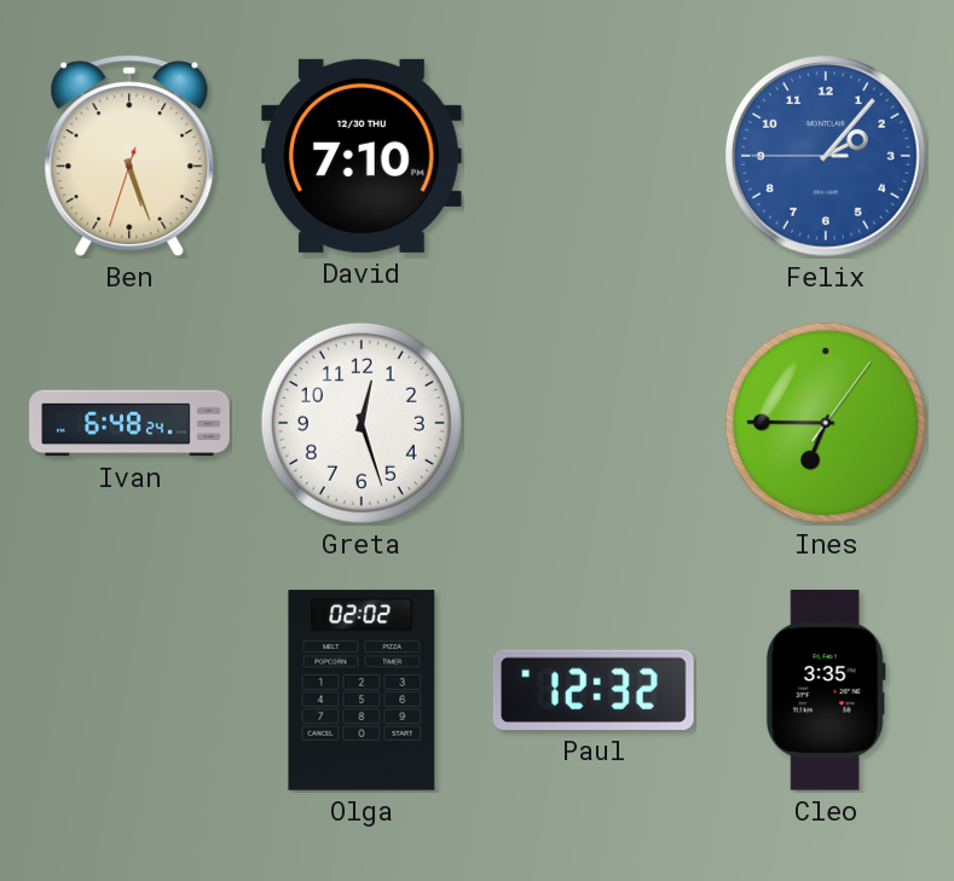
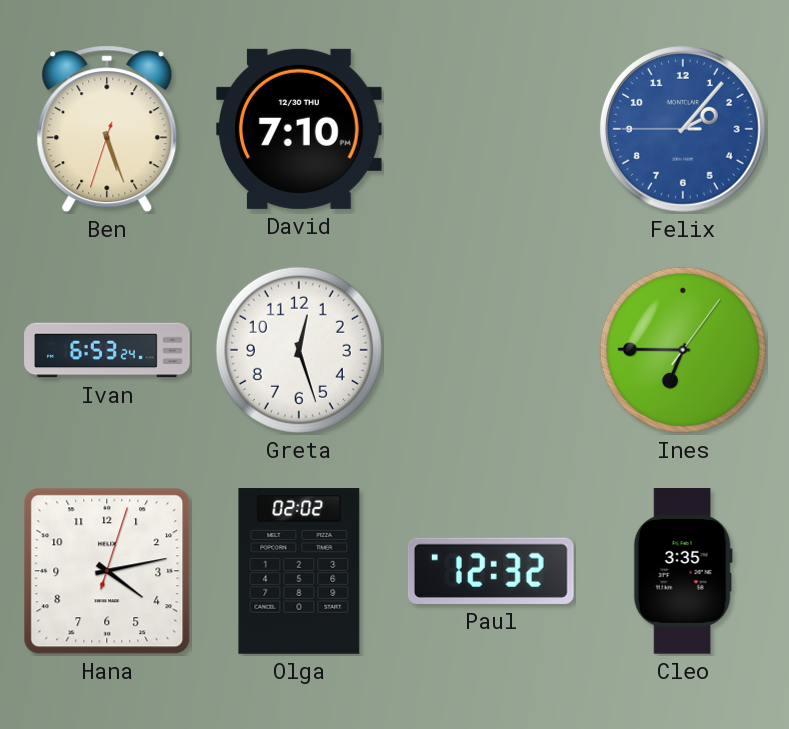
Ivan: 6:48 -> 6:53 (107, 350)
Hana: none -> 4:13 (107, 571)
